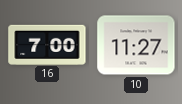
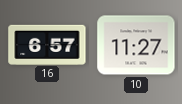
16: 7:00 -> 6:57 (47, 44)
